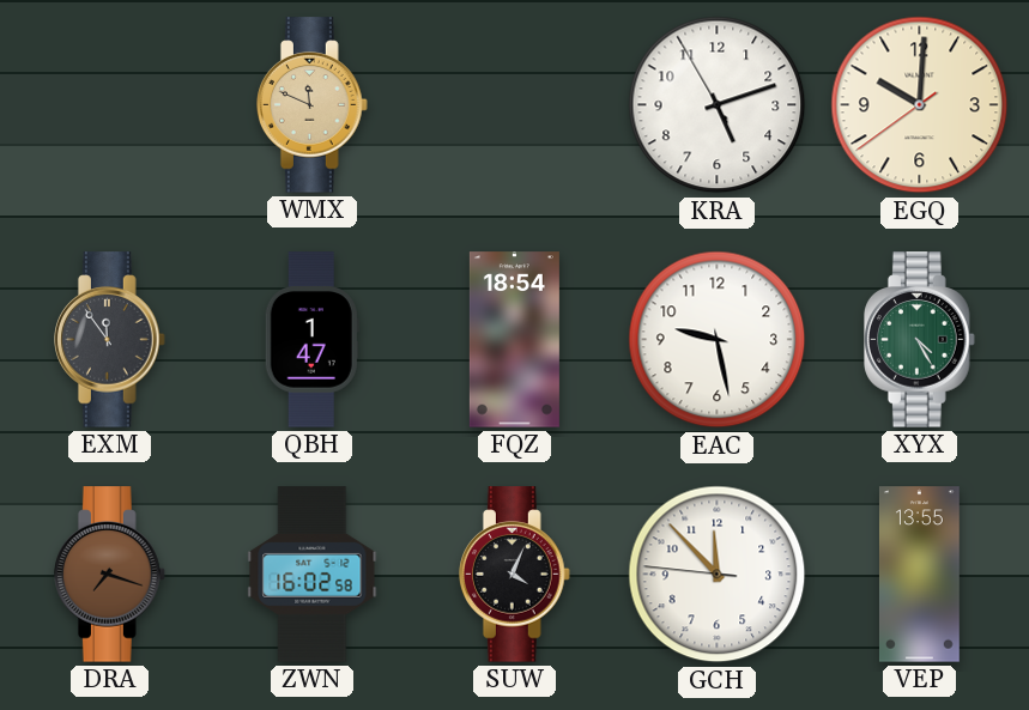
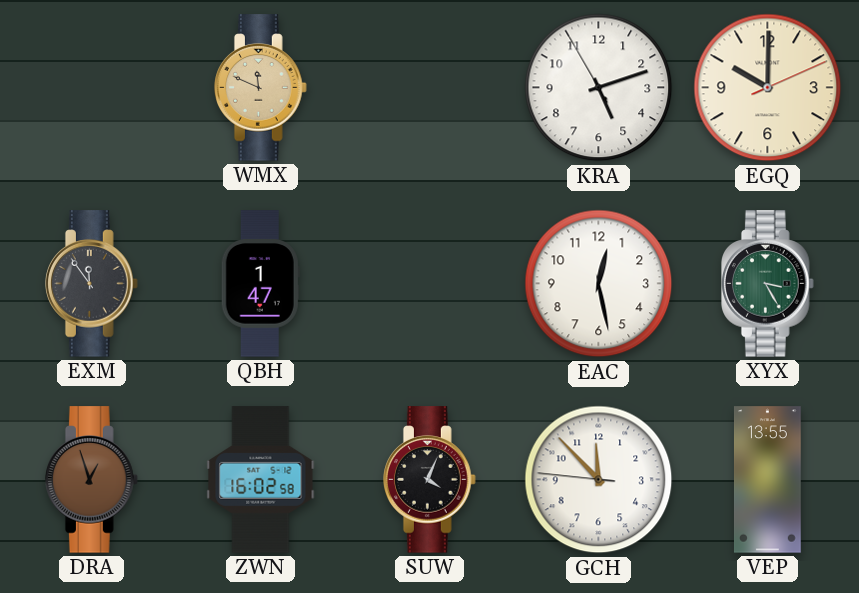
EGQ: 10:00:39 -> 10:00:11 (768, 88)
FQZ: 18:54 -> none (514, 340)
EAC: 9:28 -> 12:28 (599, 284)
XYX: 4:25 -> 3:25 (768, 284)
DRA: 7:18 -> 12:57 (92, 480)
